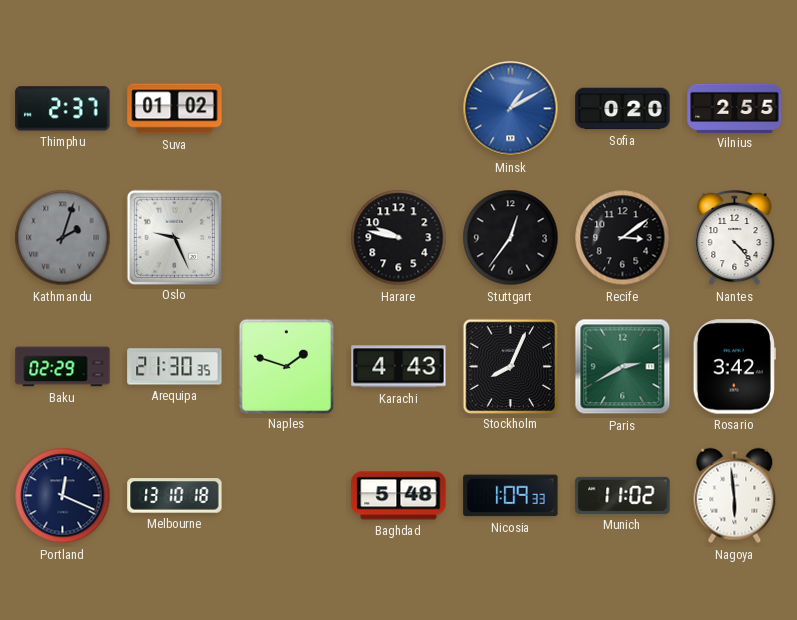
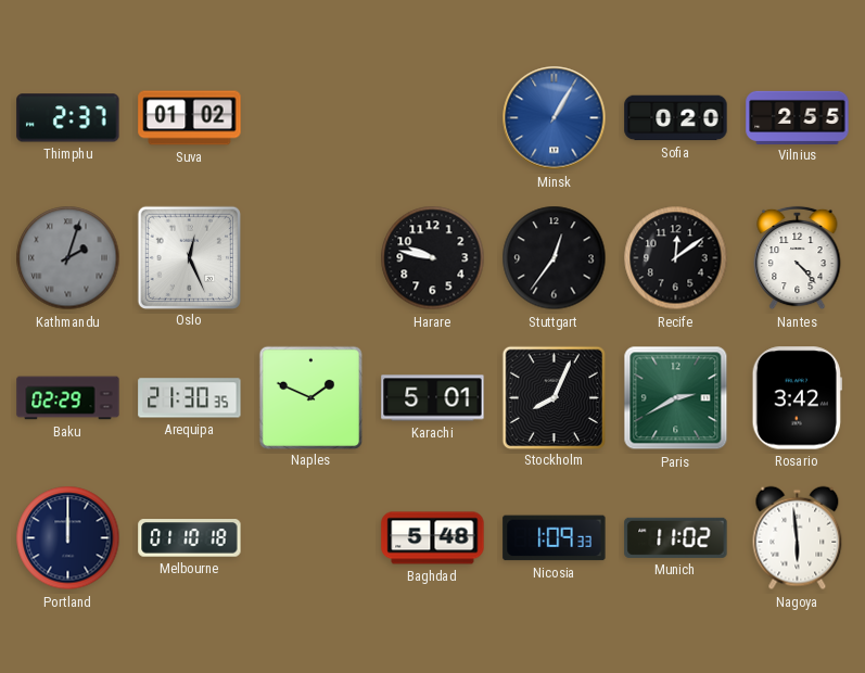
Minsk: 1:10 -> 1:05 (555, 118)
Oslo: 9:26 -> 12:26 (189, 257)
Recife: 3:09 -> 12:09 (676, 258)
Naples: 1:48 -> 1:49 (310, 397)
Karachi: 4:43 -> 5:01 (433, 398)
Portland: 12:19 -> 12:00 (68, 538)
Melbourne: 13:10 -> 01:10 (190, 538)
